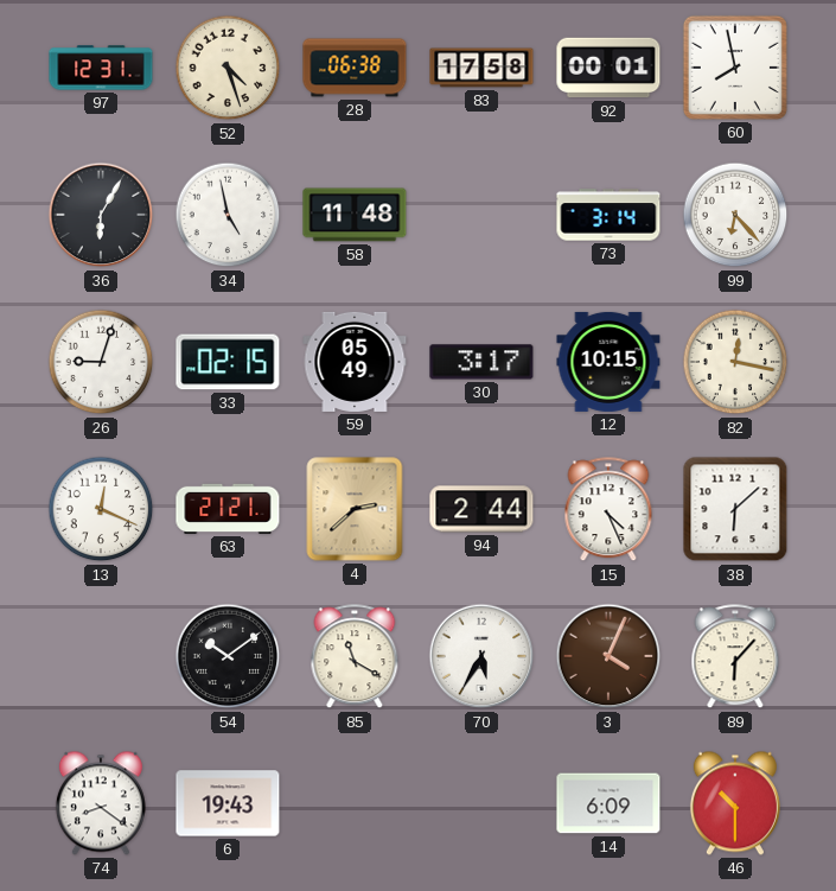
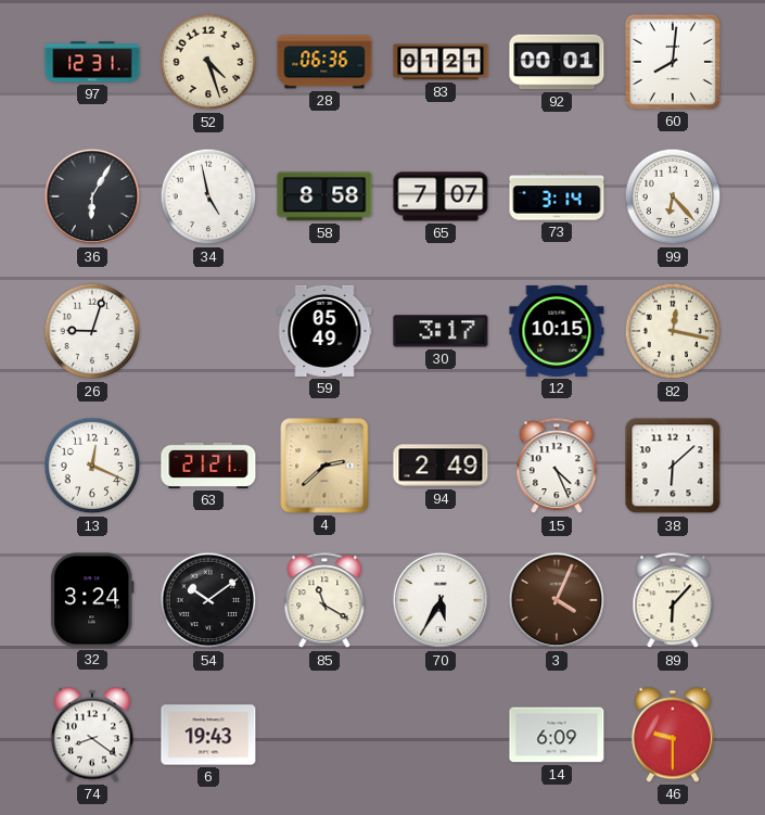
28: 06:38 -> 06:36 (324, 62)
83: 17:58 -> 01:21 (441, 62)
60: 7:58 -> 8:01 (673, 62)
58: 11:48 -> 8:58 (324, 196)
65: none -> 7:07 (441, 196)
33: 02:15 -> none (228, 362)
94: 2:44 -> 2:49 (441, 466)
32: none -> 3:24 (92, 600)
46: 10:30 -> 9:30 (673, 735)
